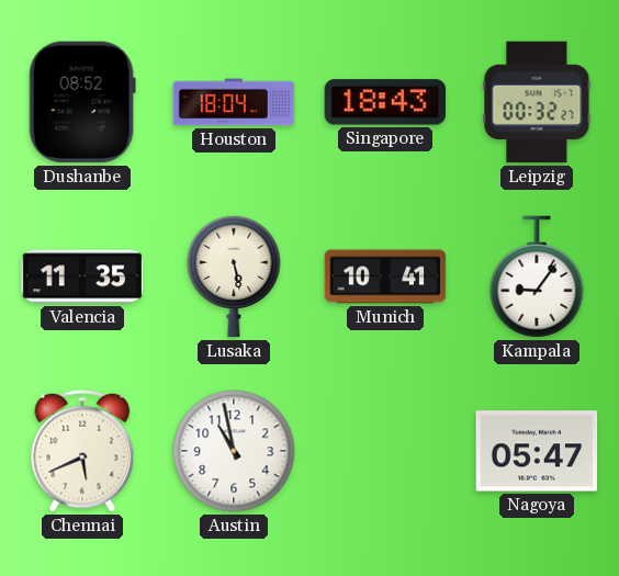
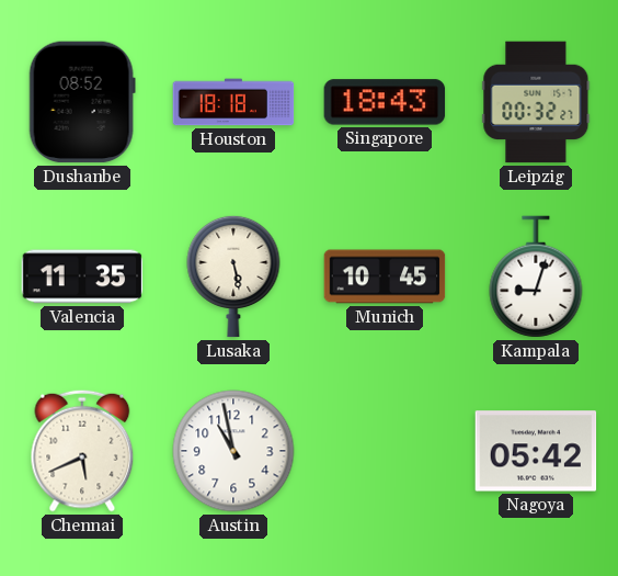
Houston: 18:04 -> 18:18 (233, 102)
Munich: 10:41 -> 10:45 (385, 276)
Kampala: 9:06 -> 9:03 (536, 276)
Nagoya: 05:47 -> 05:42 (536, 451)
